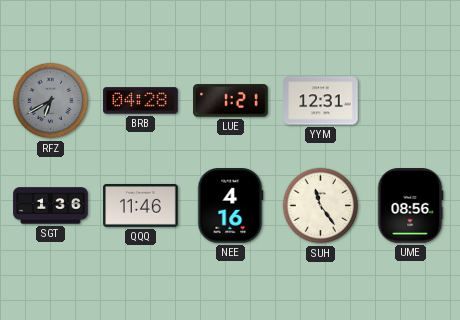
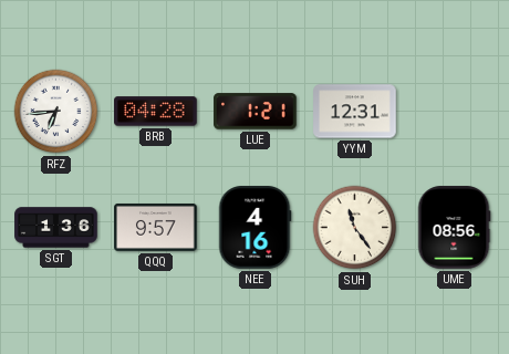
RFZ: 6:40 -> 6:44 (56, 112)
RFZ dial: grey -> white (56, 112)
QQQ: 11:46 -> 9:57 (156, 227)
